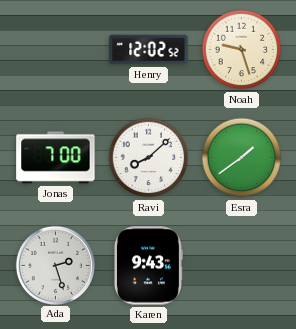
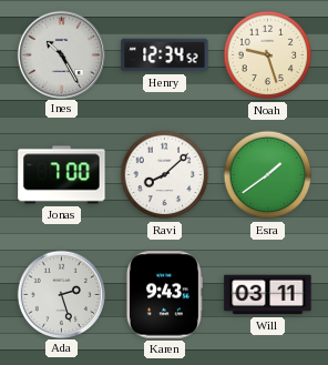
Ines: none -> 10:25 (61, 54)
Henry: 12:02 -> 12:34 (165, 55)
Will: none -> 03:11 (268, 295)
